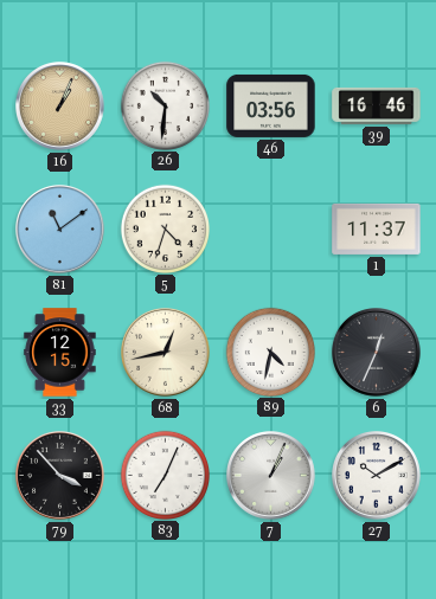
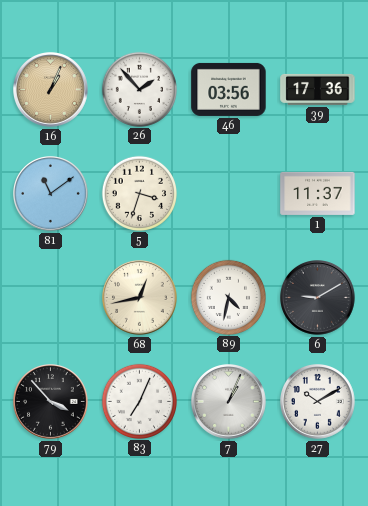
26: 10:31 -> 1:53 (139, 89)
39: 16:46 -> 17:36 (318, 89)
5: 4:33 -> 3:33 (139, 193)
33: 12:15 -> none (60, 353)
6: 12:34 -> 9:10 (318, 298)
